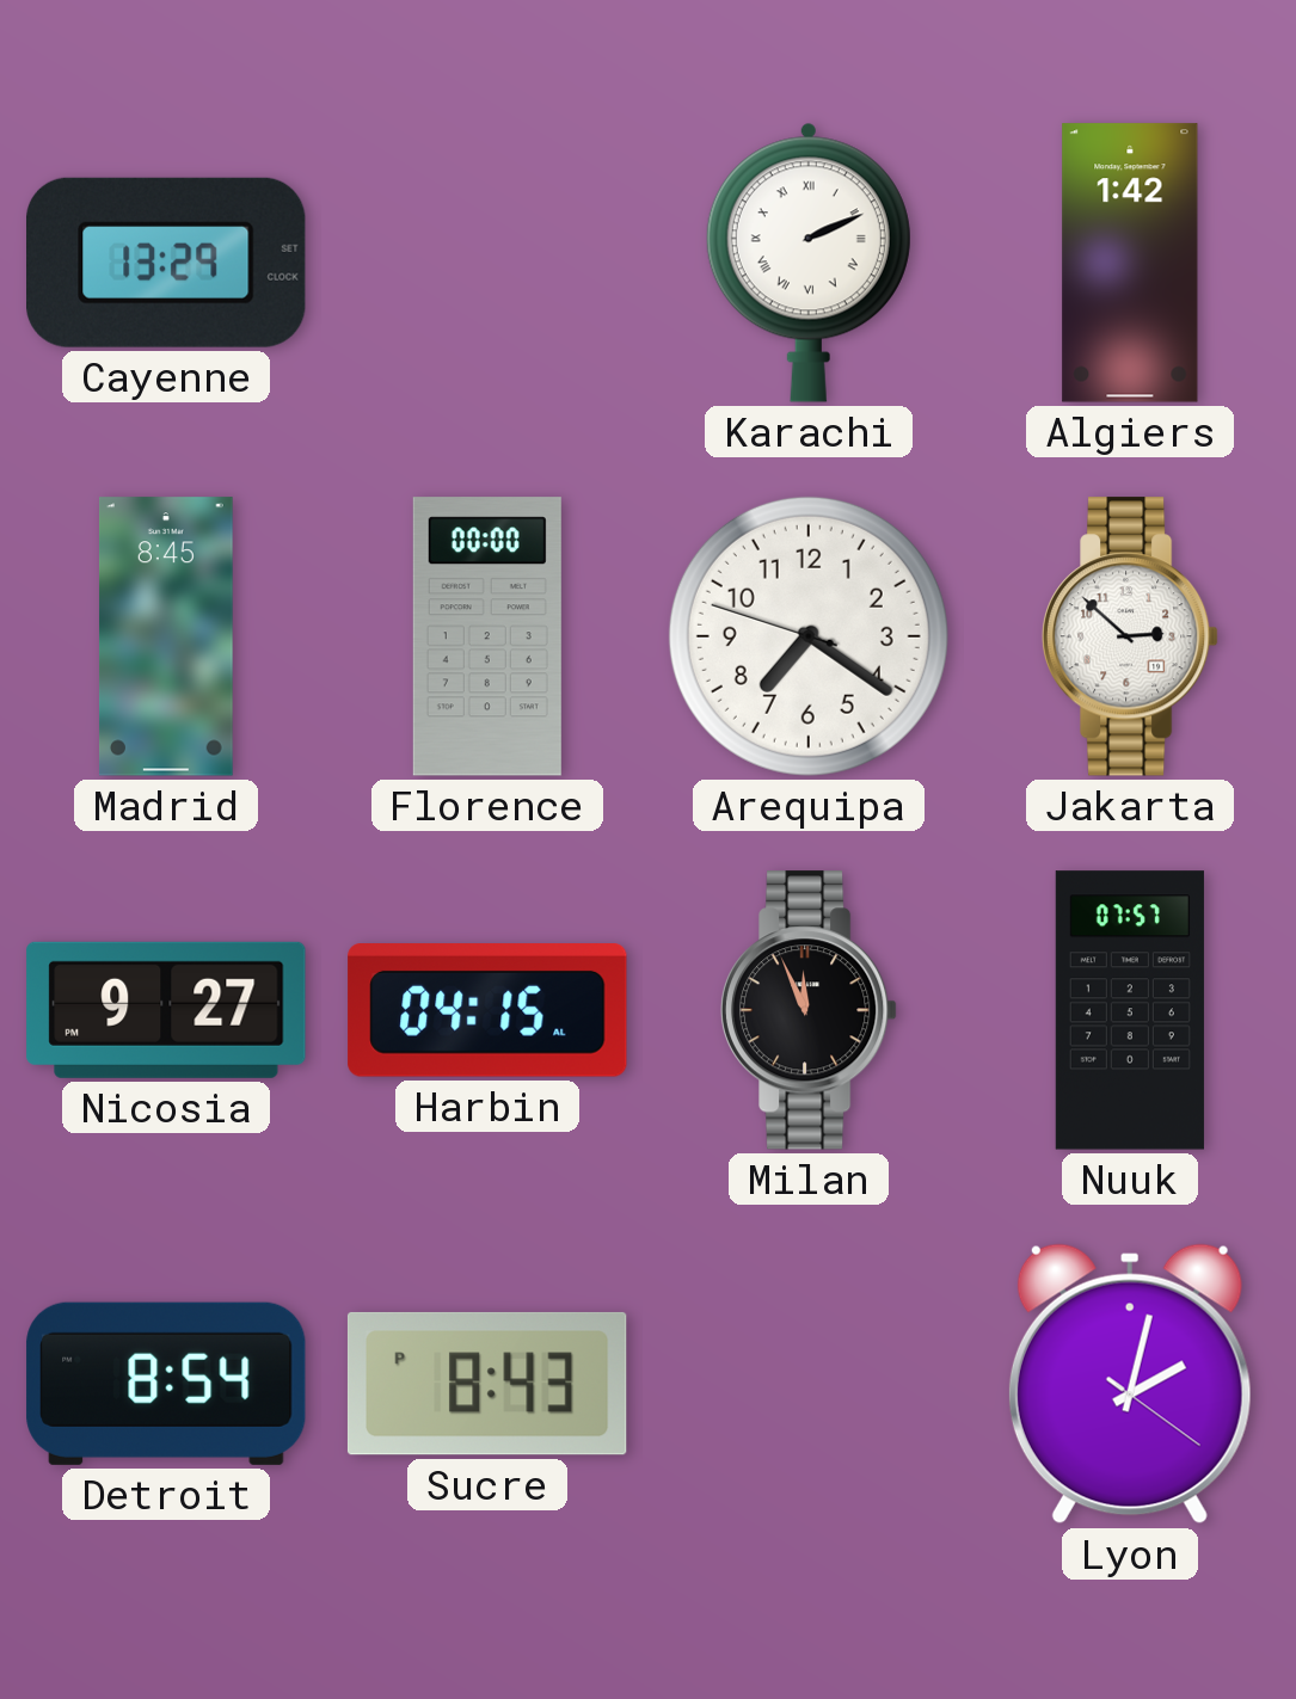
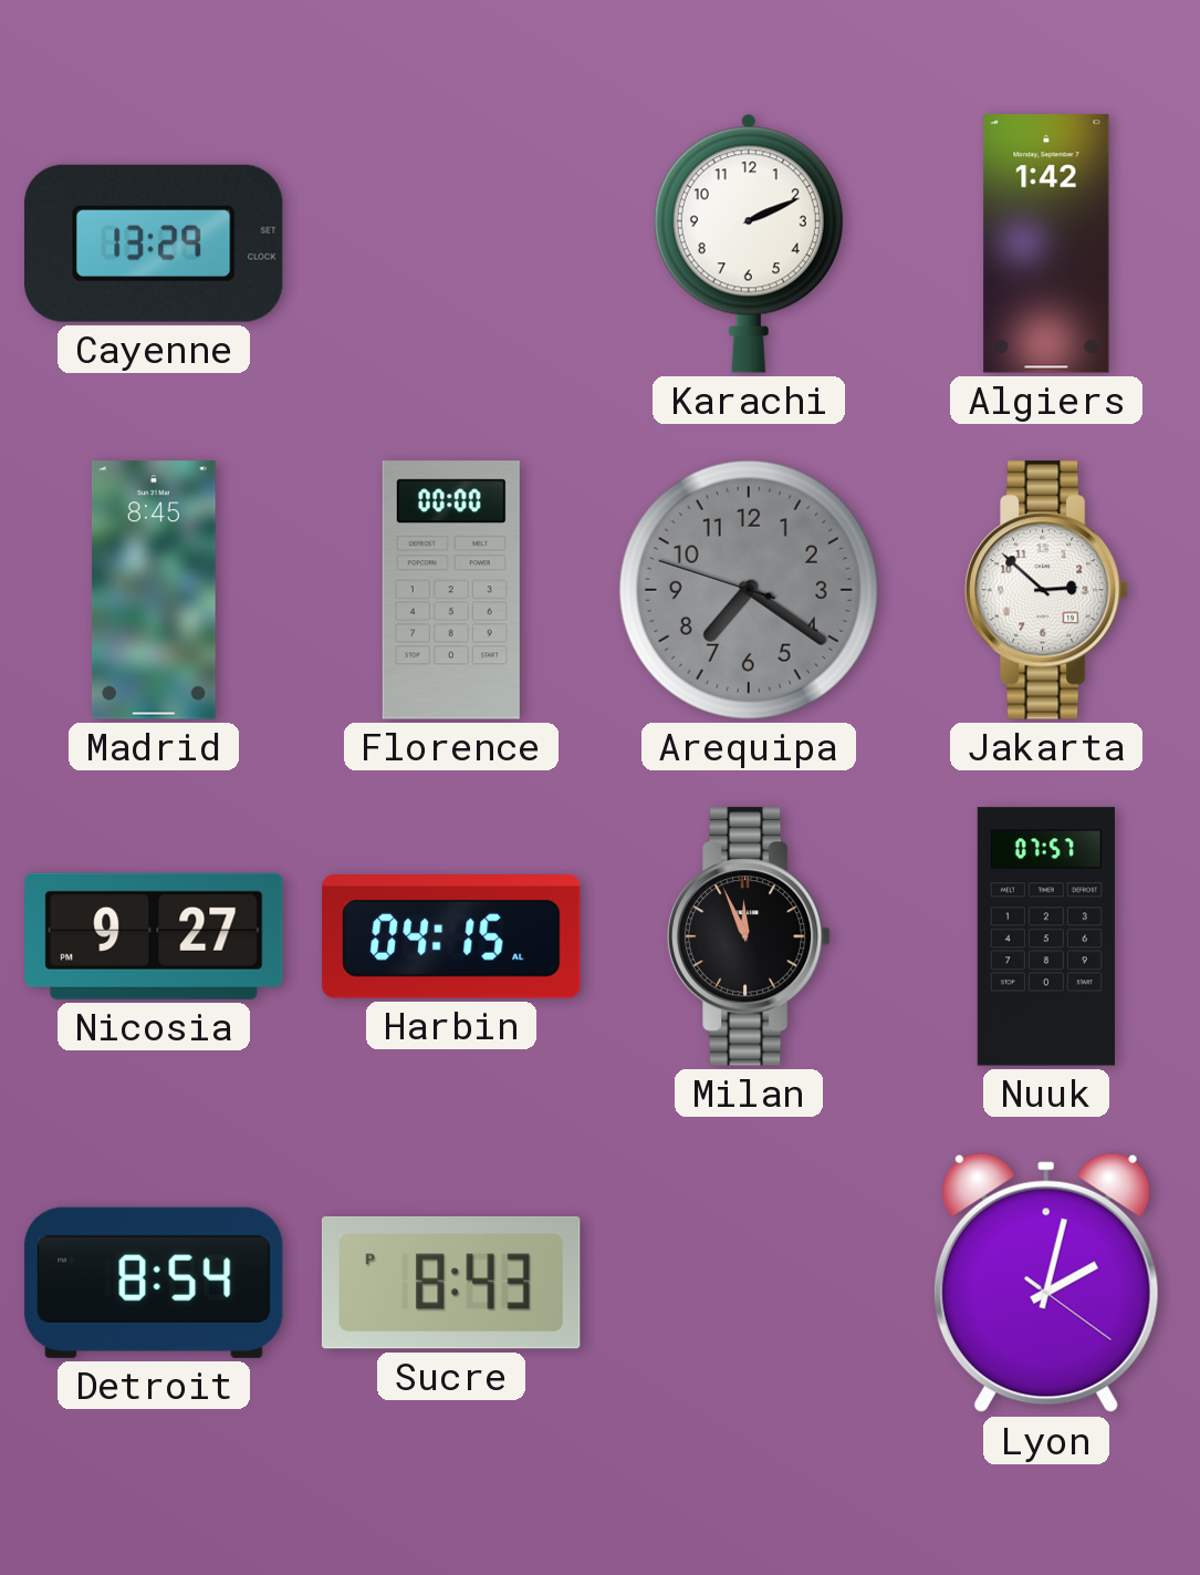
Karachi numerals: Roman -> Arabic (749, 243)
Arequipa dial: white -> grey (749, 590)
